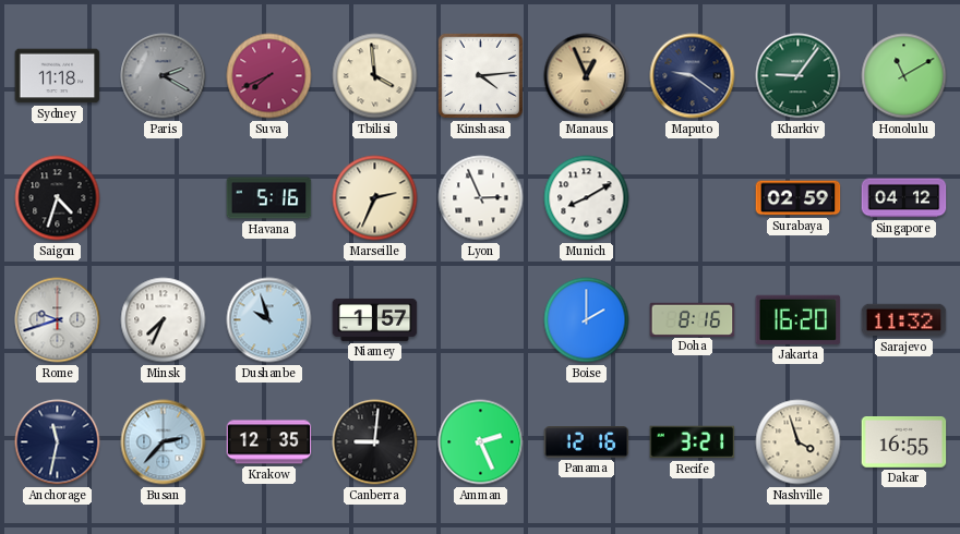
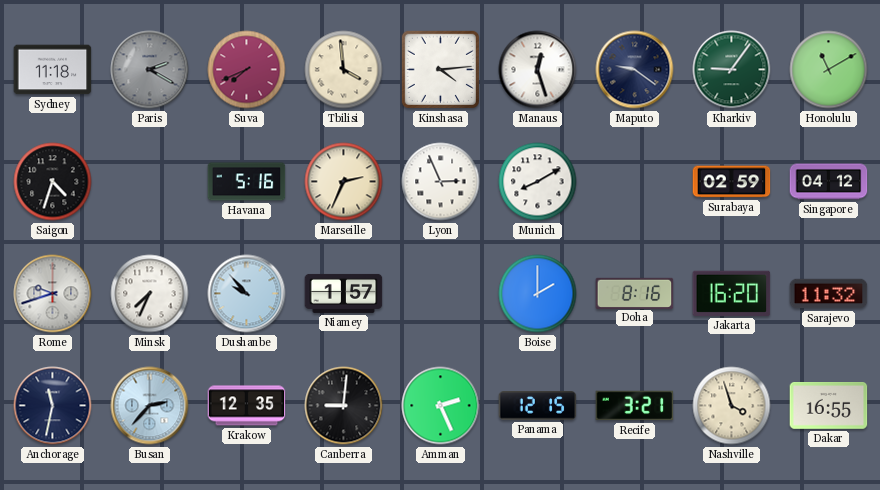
Manaus: 12:56 -> 12:27 (538, 70)
Manaus dial: champagne -> white (538, 70)
Dushanbe: 9:57 -> 9:53 (247, 294)
Panama: 12:16 -> 12:15 (538, 406)
